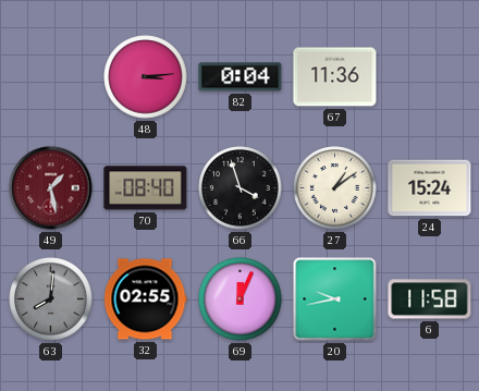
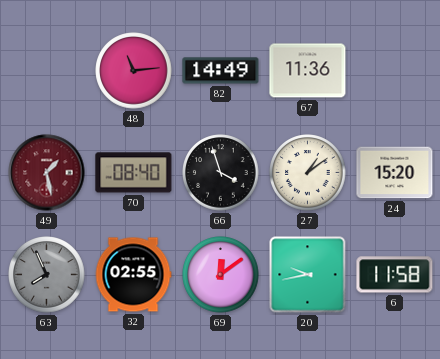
48: 3:14 -> 11:14 (134, 71)
82: 0:04 -> 14:49 (221, 71)
24: 15:24 -> 15:20 (395, 173)
63: 8:01 -> 7:56 (47, 275)
69: 12:04 -> 12:09 (221, 275)
